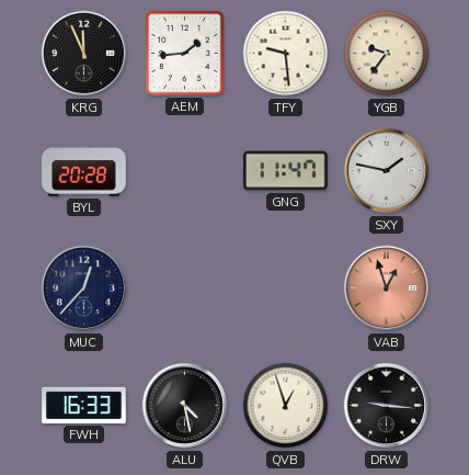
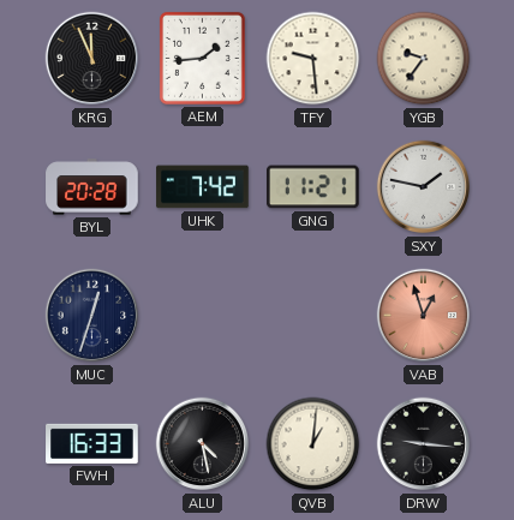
UHK: none -> 7:42 (203, 187)
GNG: 11:47 -> 11:21 (313, 187)
MUC: 12:37 -> 12:33 (92, 316)
QVB: 12:57 -> 1:01 (313, 444)
